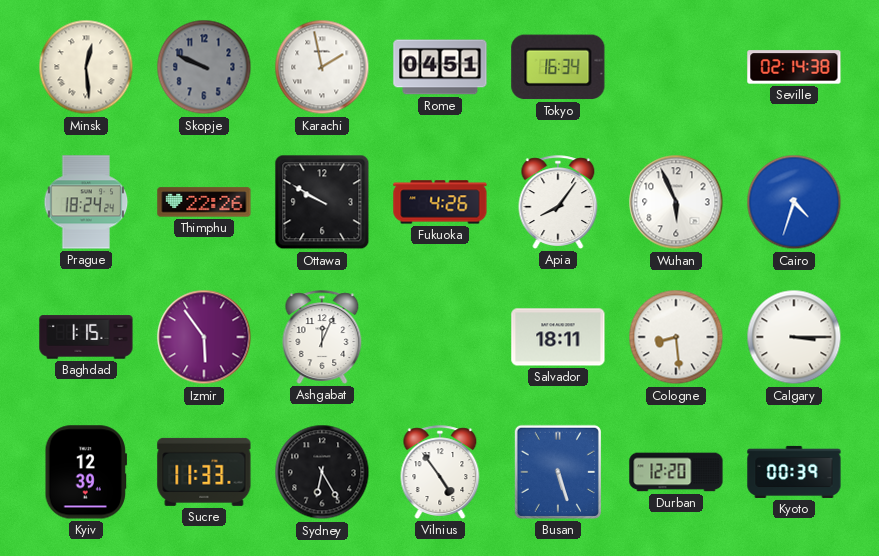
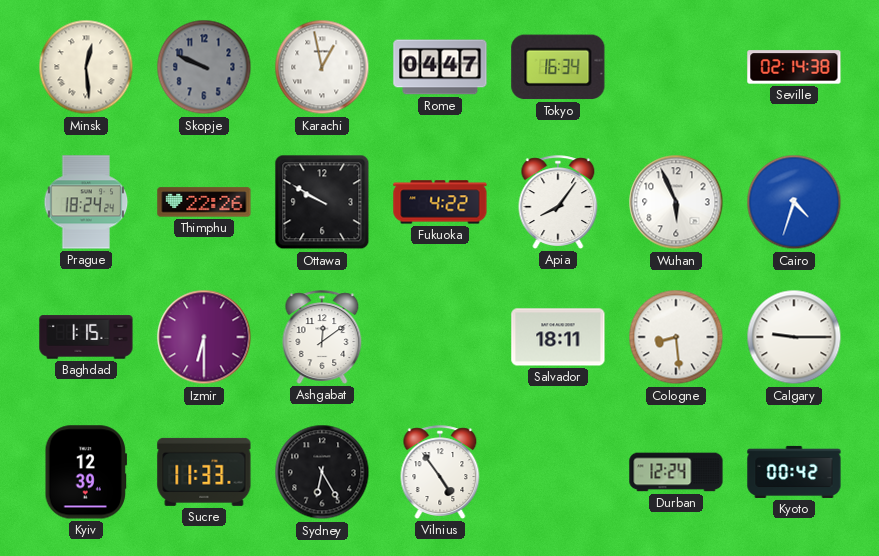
Karachi: 1:58 -> 12:58 (322, 67)
Rome: 04:51 -> 04:47 (440, 67)
Fukuoka: 4:26 -> 4:22 (440, 202)
Izmir: 5:54 -> 6:30 (204, 337)
Ashgabat: 12:04 -> 12:09 (322, 337)
Calgary: 3:15 -> 9:15 (794, 337)
Busan: 5:27 -> none (558, 472)
Durban: 12:20 -> 12:24 (676, 472)
Kyoto: 00:39 -> 00:42 (794, 472)
